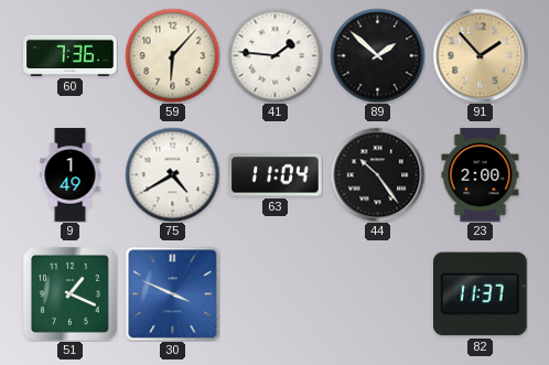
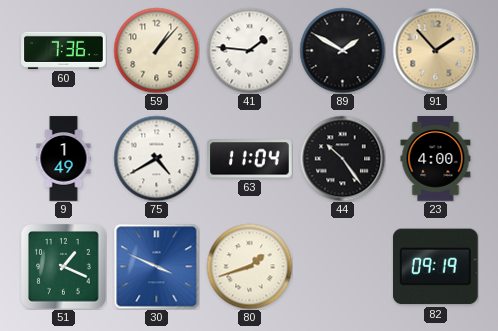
59: 6:07 -> 1:07 (156, 50)
89: 1:52 -> 1:50 (342, 50)
23: 2:00 -> 4:00 (436, 159)
80: none -> 1:42 (249, 266)
82: 11:37 -> 09:19 (435, 267)
